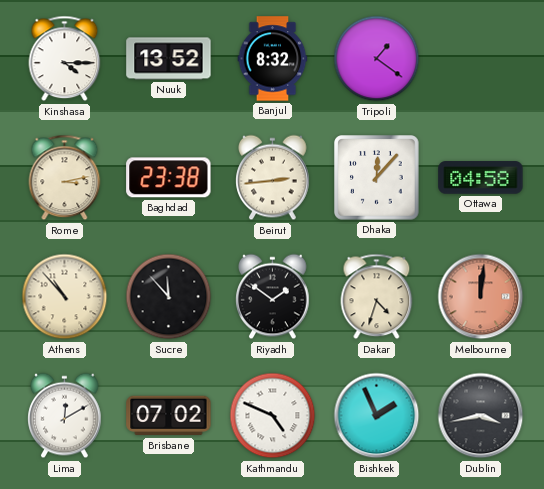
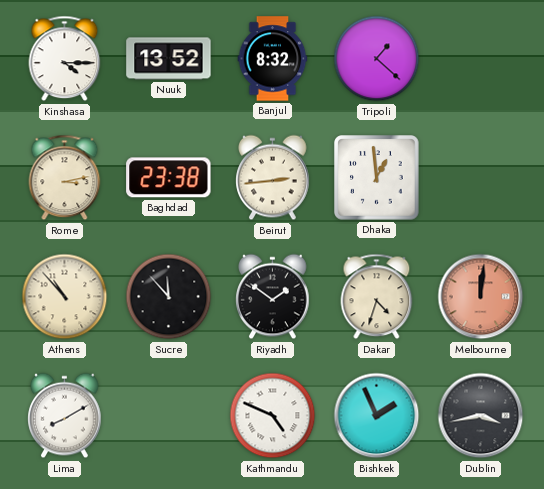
Tripoli: 1:21 -> 1:22 (377, 59)
Dhaka: 12:07 -> 12:59 (377, 178)
Ottawa: 04:58 -> none (481, 178)
Lima: 12:10 -> 8:10 (65, 416)
Brisbane: 07:02 -> none (169, 416)
